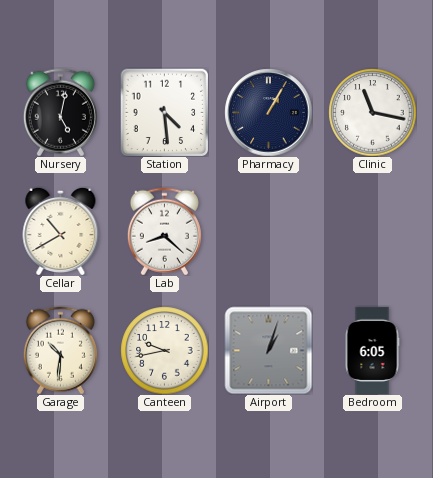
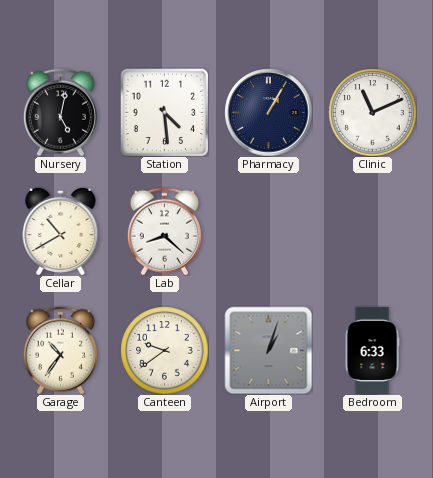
Clinic: 11:17 -> 11:11 (372, 112)
Garage: 10:31 -> 10:36 (60, 350)
Canteen: 9:43 -> 9:39 (164, 350)
Bedroom: 6:05 -> 6:33 (372, 350)
